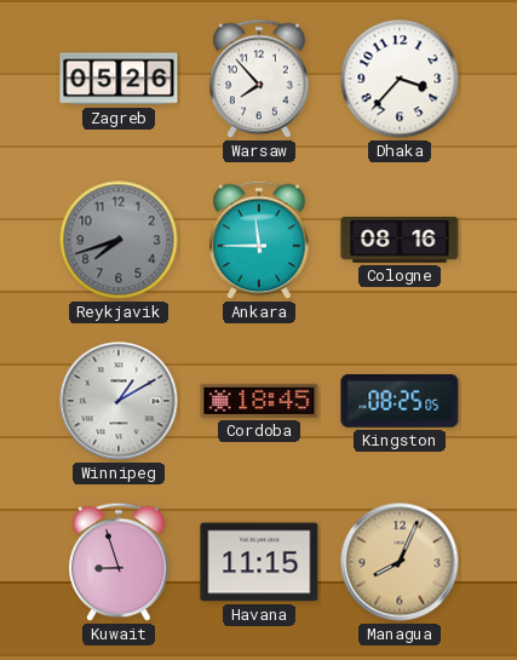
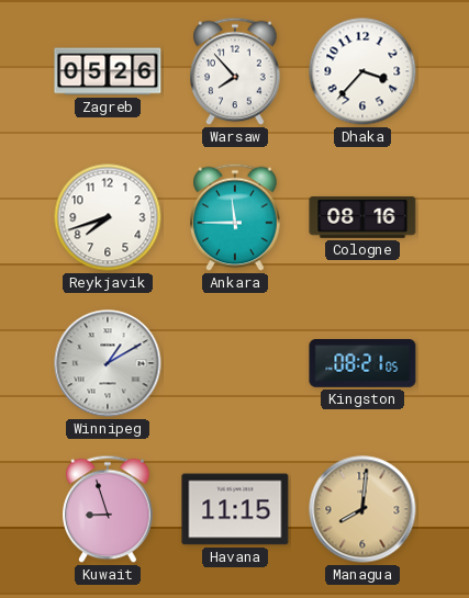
Reykjavik dial: grey -> white (108, 217)
Cordoba: 18:45 -> none (259, 401)
Kingston: 08:25 -> 08:21 (362, 364)
Managua: 8:04 -> 8:01 (362, 509)
